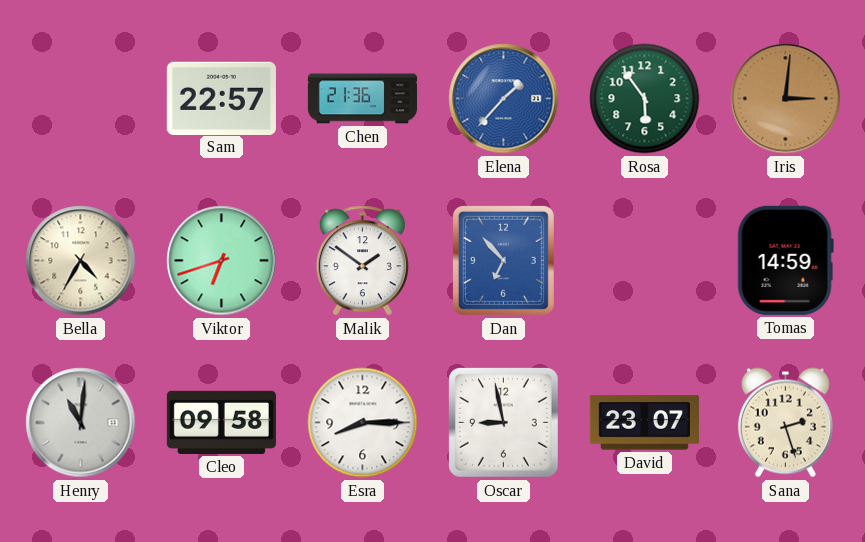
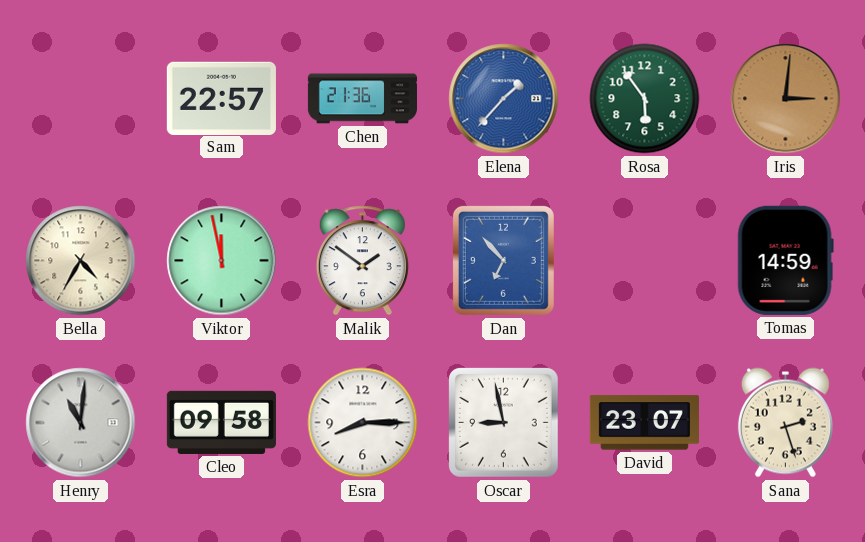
Viktor: 6:42 -> 11:58 (222, 261)
